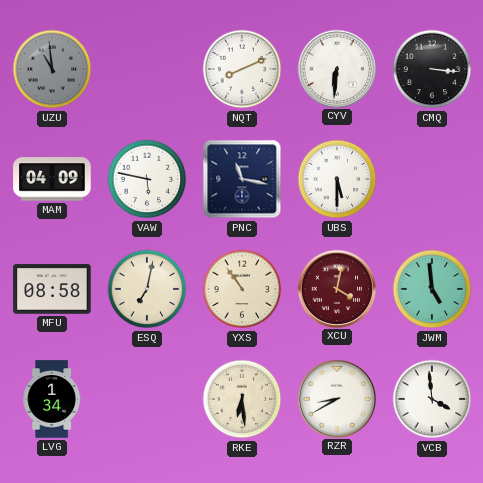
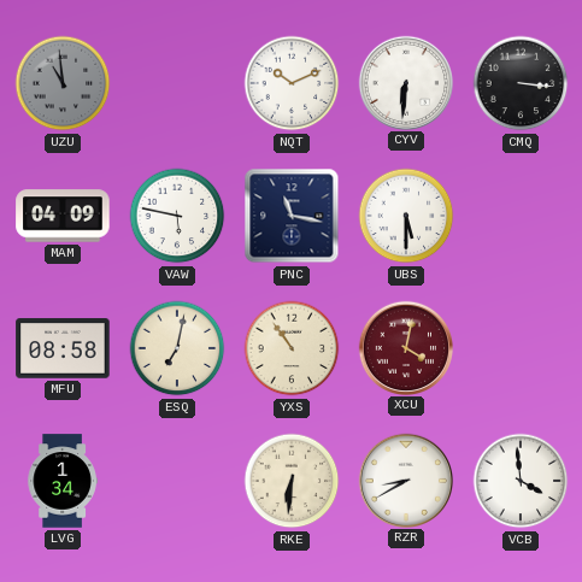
NQT: 8:11 -> 10:11 (292, 83)
JWM: 4:59 -> none (432, 289)
RKE: 6:29 -> 6:31 (292, 481)
